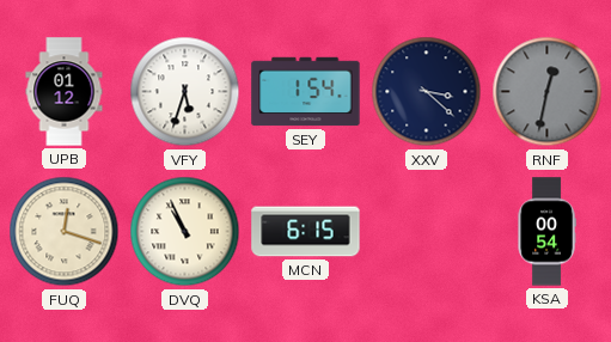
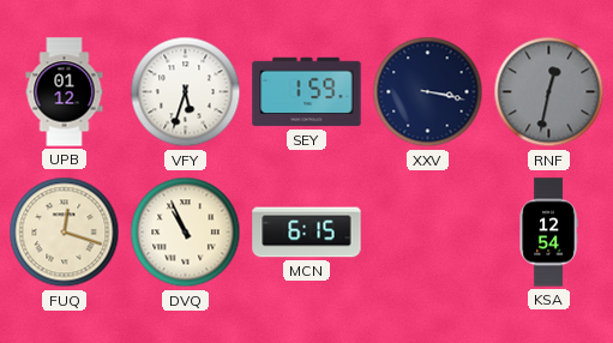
SEY: 1:54 -> 1:59 (307, 92)
XXV: 3:22 -> 3:17 (428, 92)
KSA: 00:54 -> 12:54 (548, 233)
